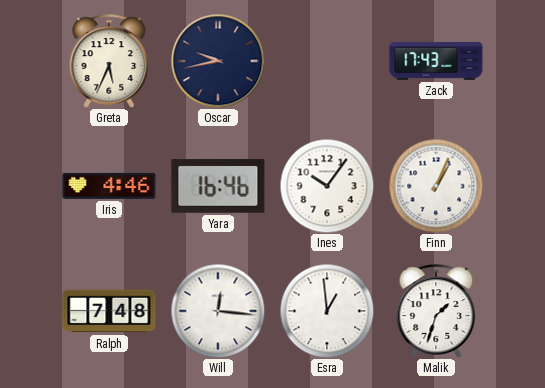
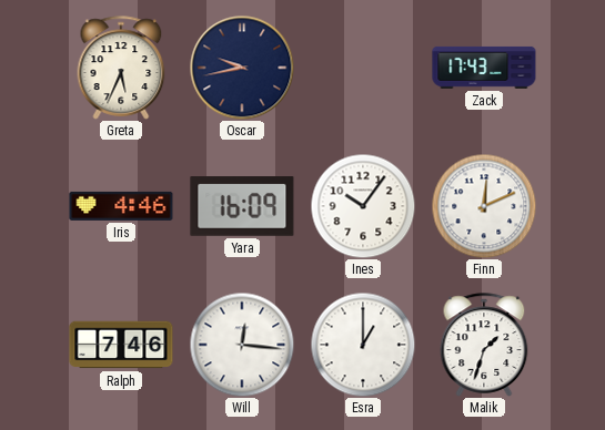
Yara: 16:46 -> 16:09 (242, 206)
Finn: 1:04 -> 12:11 (484, 206)
Ralph: 7:48 -> 7:46 (121, 345)
Esra: 12:59 -> 1:00 (363, 345)
